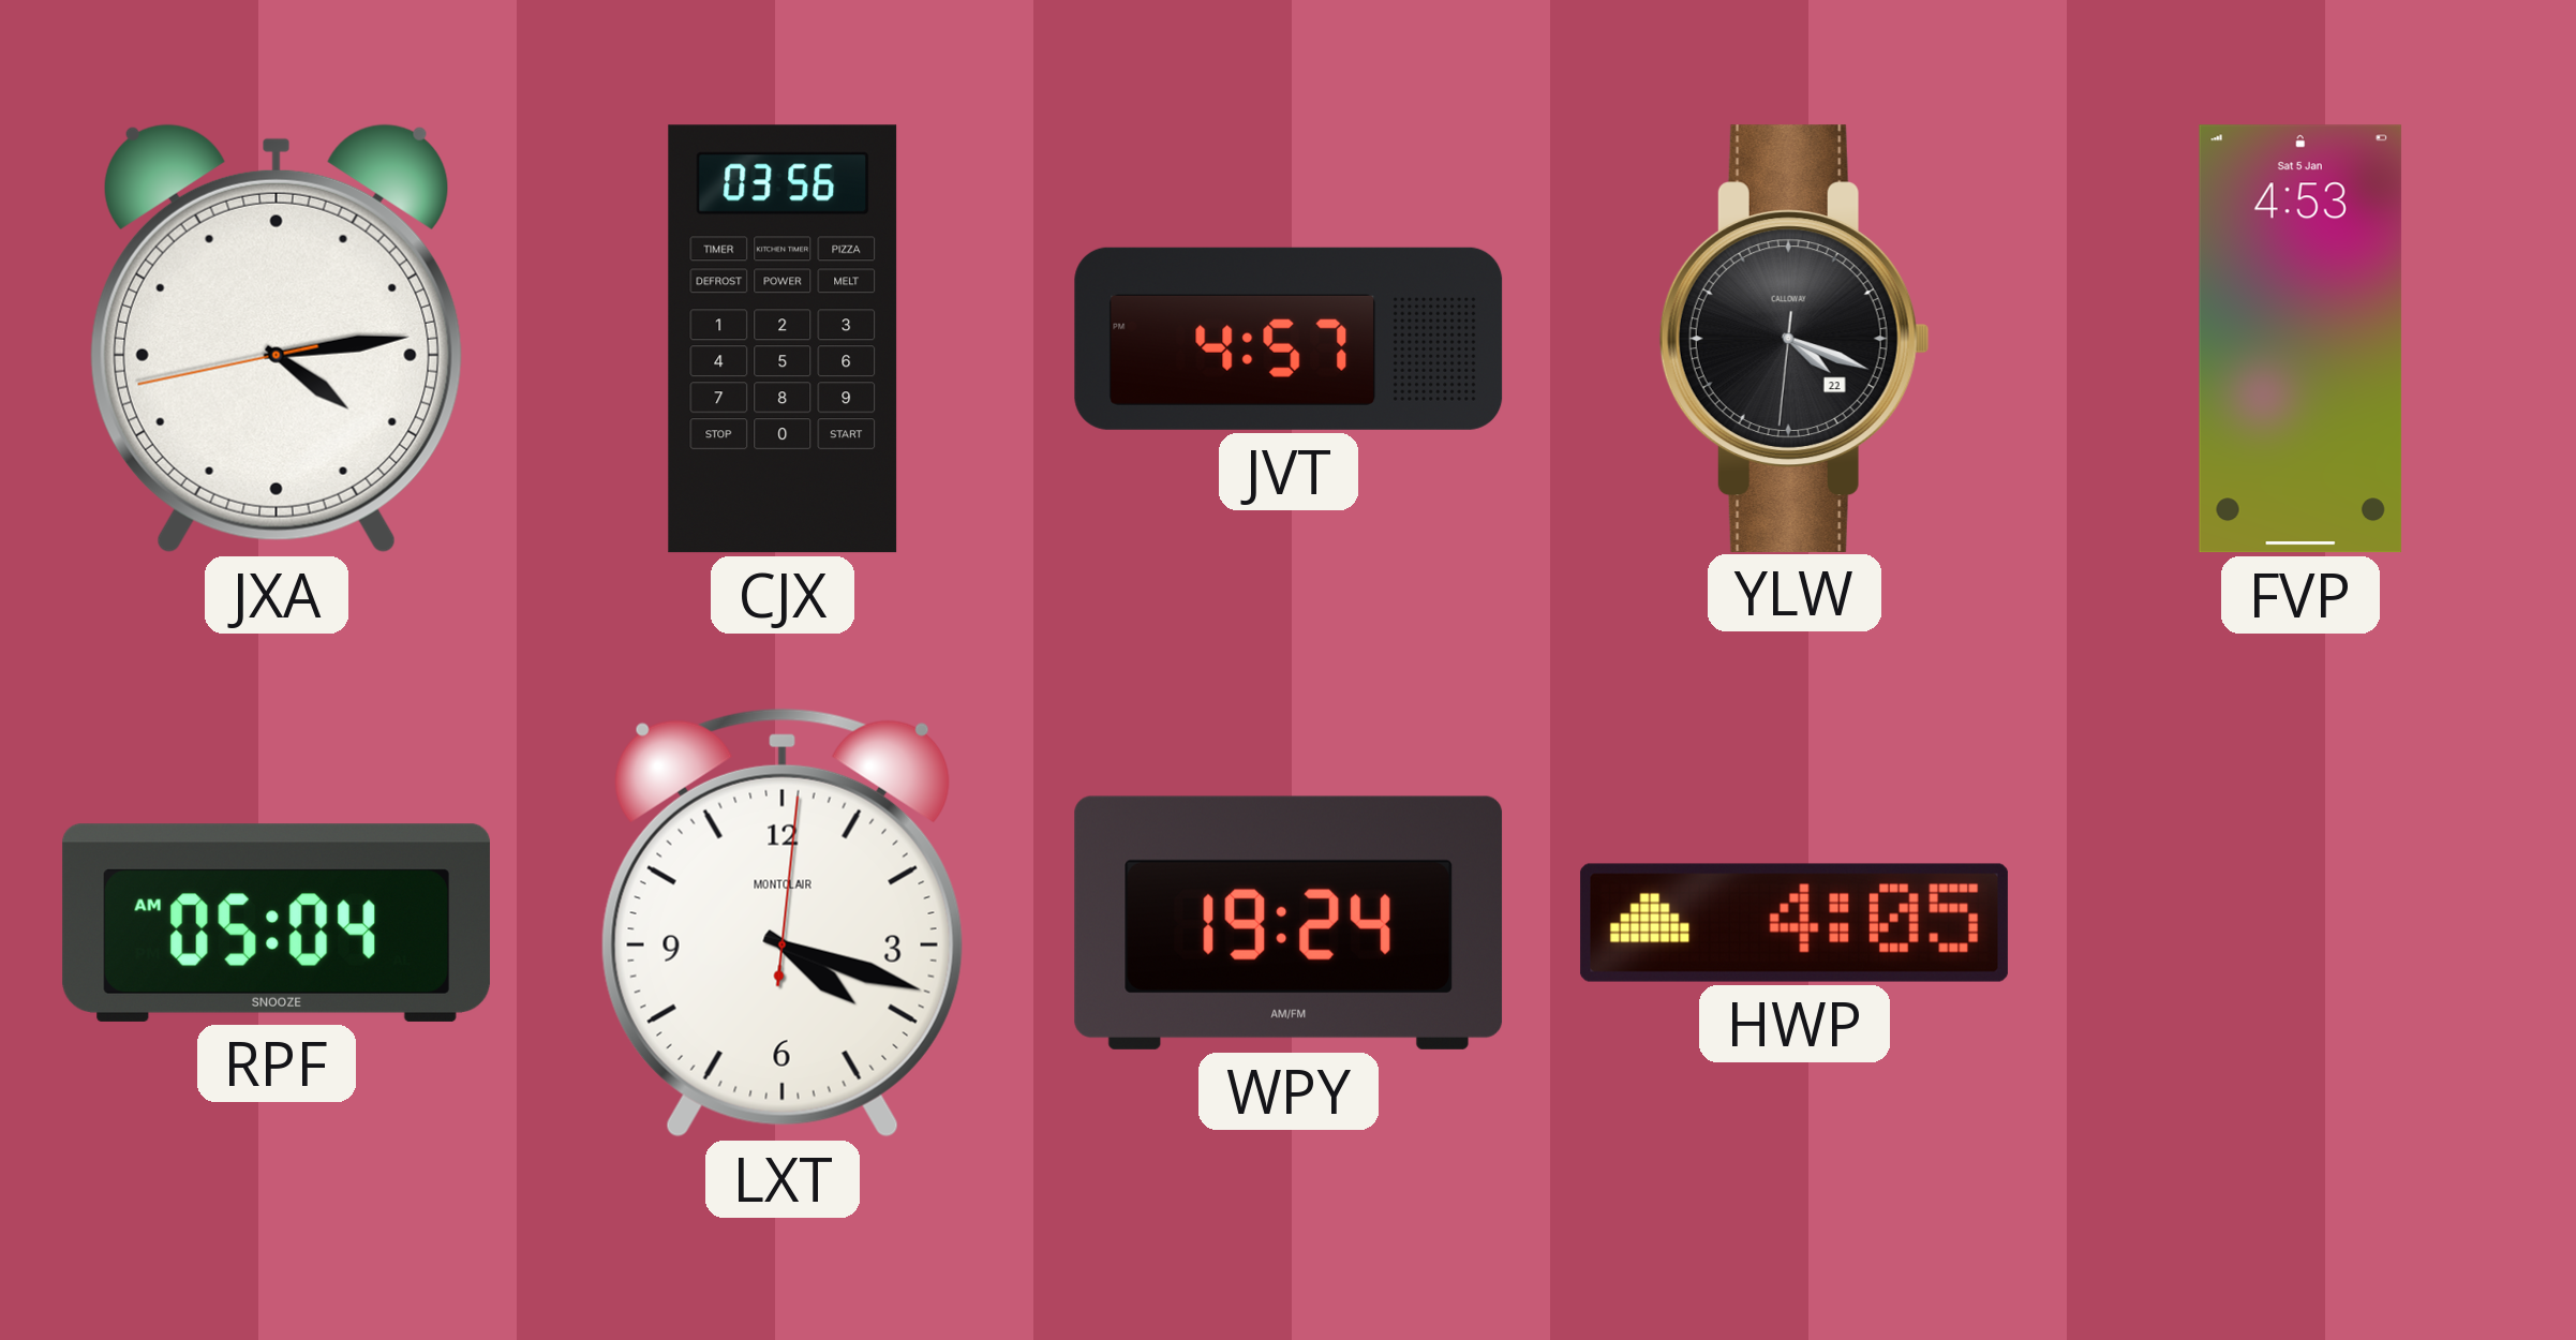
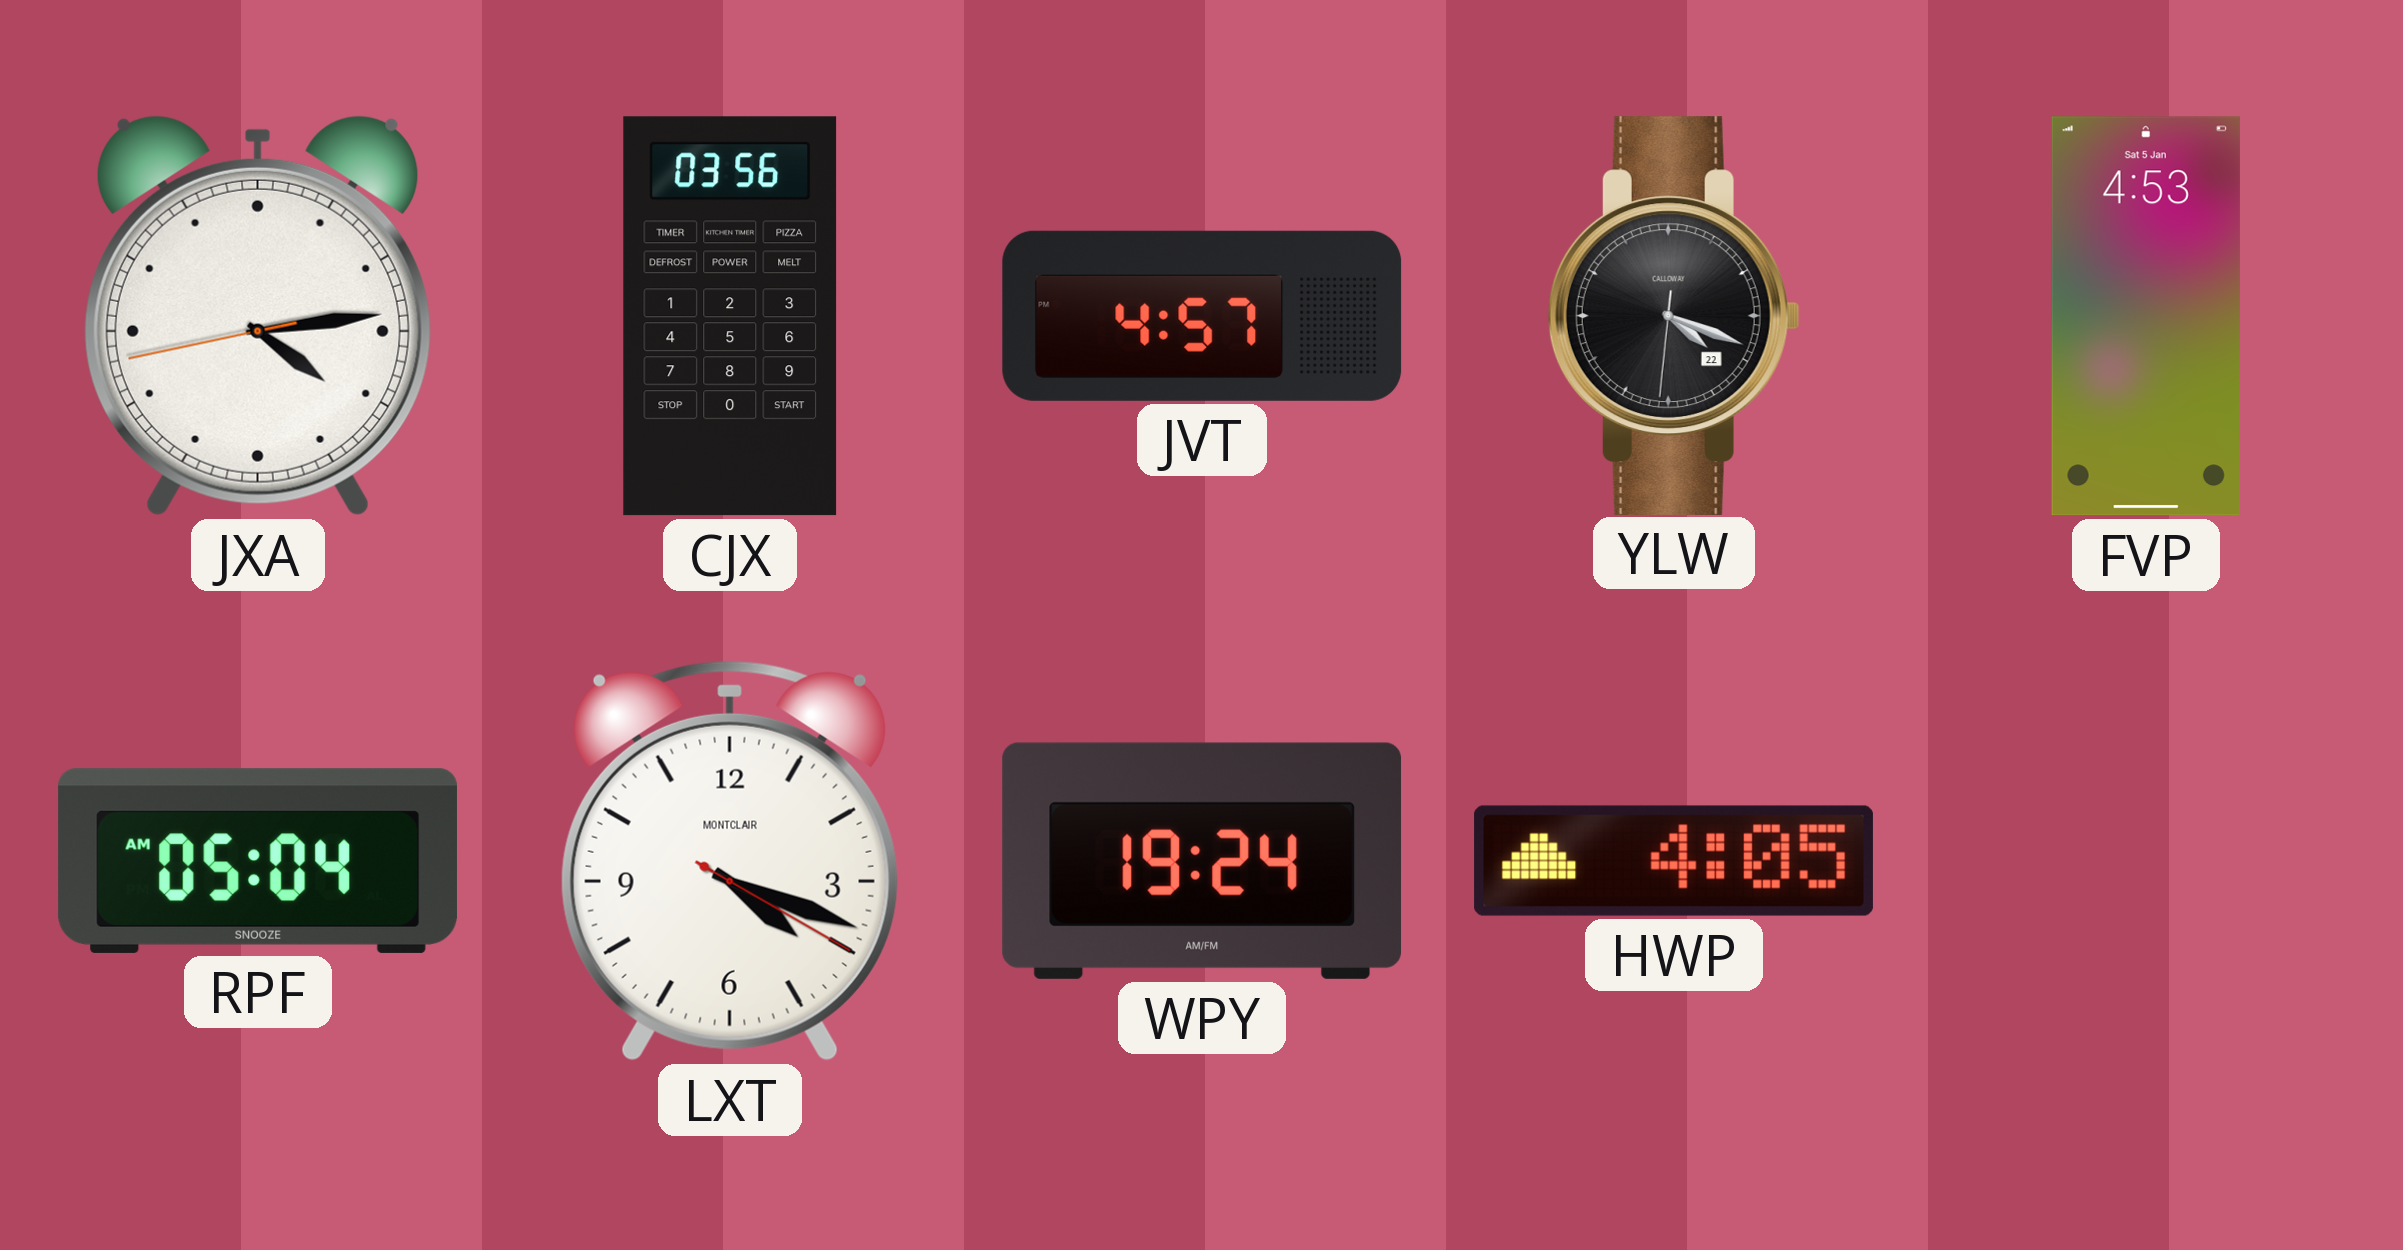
LXT: 4:18:01 -> 4:18:20 (730, 861)
